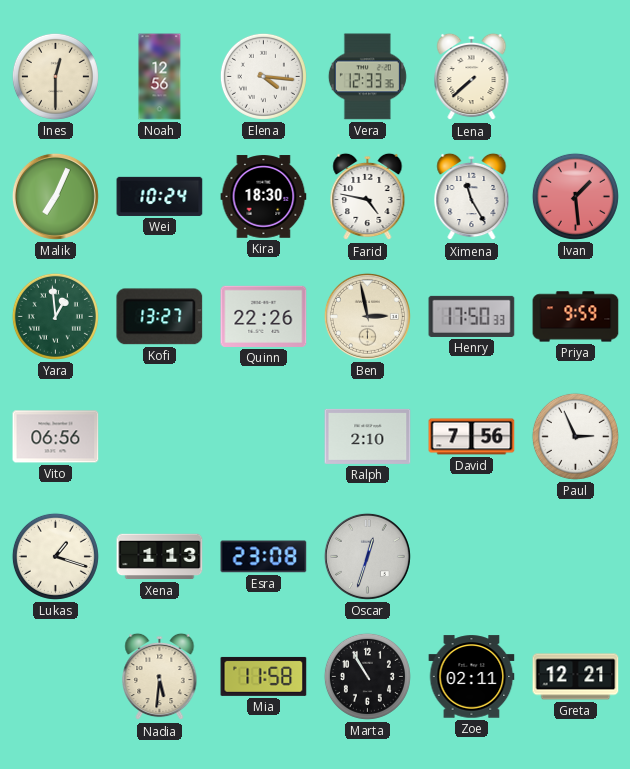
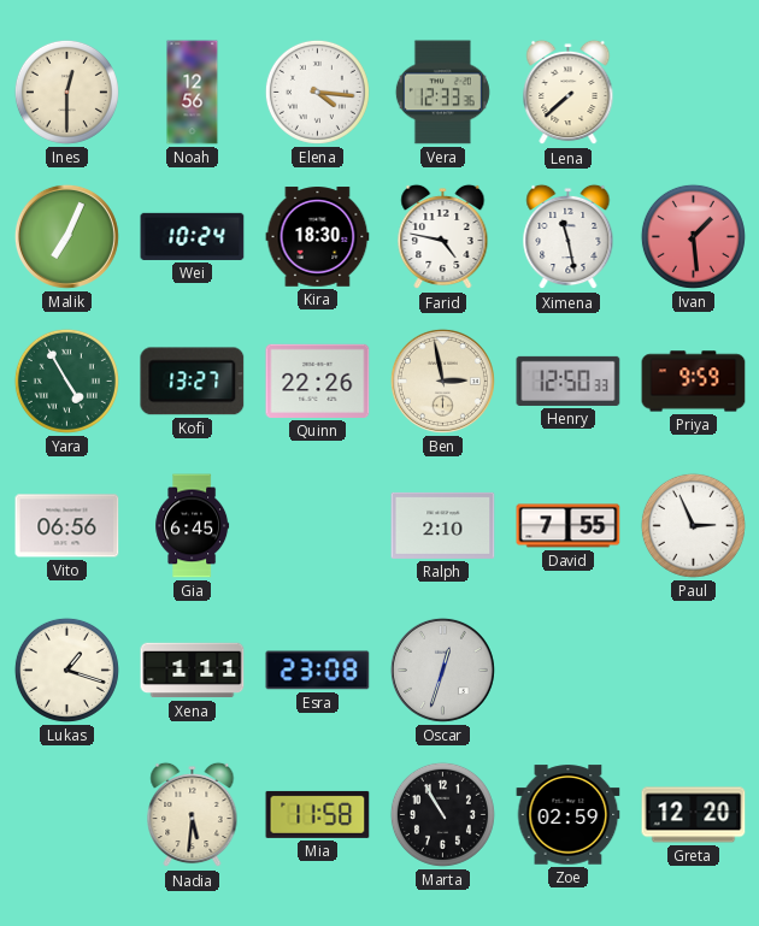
Ximena: 11:25 -> 11:28 (569, 237)
Yara: 12:59 -> 4:55 (66, 381)
Henry: 17:50 -> 12:50 (569, 381)
Gia: none -> 6:45 (193, 526)
David: 7:56 -> 7:55 (569, 526)
Xena: 1:13 -> 1:11 (193, 671)
Zoe: 02:11 -> 02:59 (569, 815)
Greta: 12:21 -> 12:20 (694, 815)
